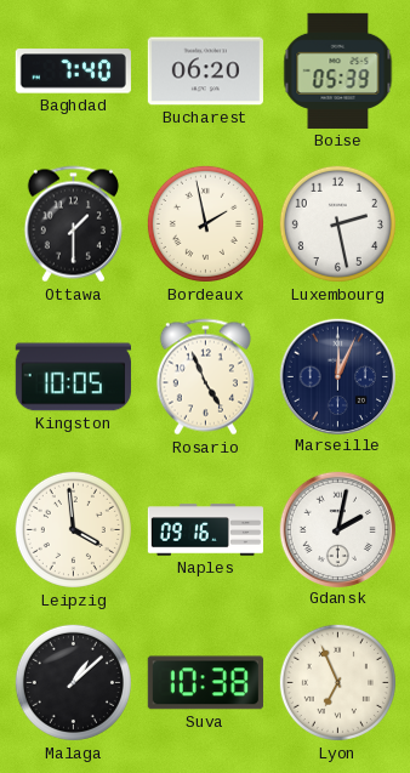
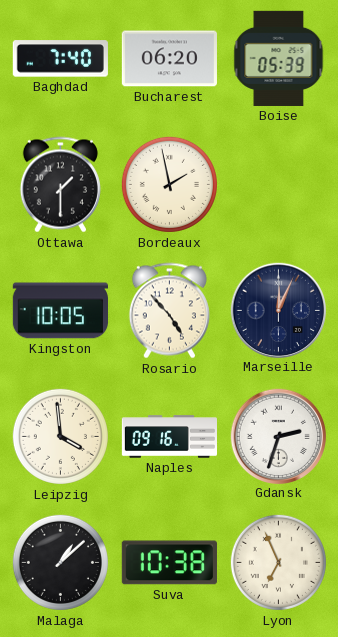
Luxembourg: 2:28 -> none (337, 223)
Rosario: 4:56 -> 4:53 (169, 311)
Gdansk: 2:02 -> 2:33 (278, 436)
